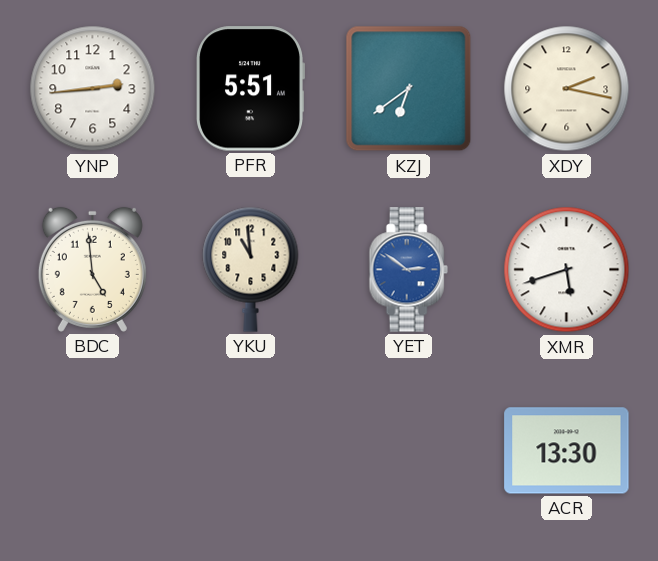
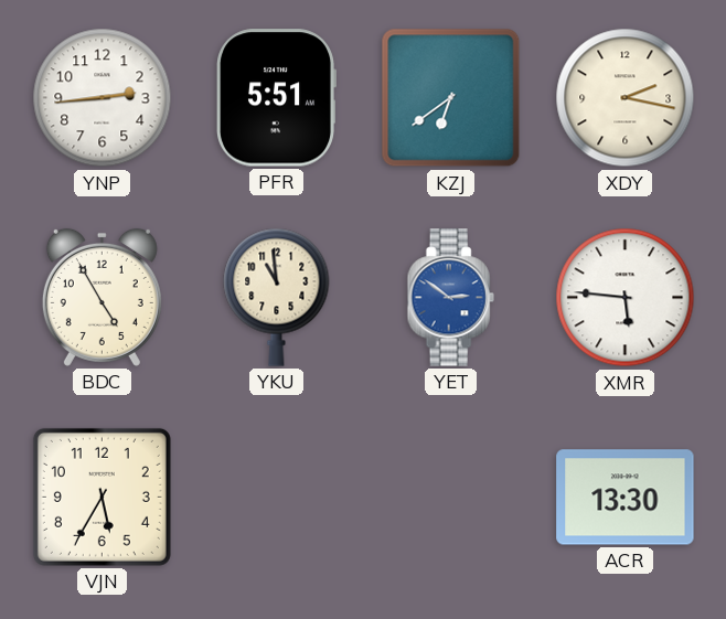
BDC: 4:59 -> 4:55 (102, 297)
XMR: 5:42 -> 5:46 (626, 298)
VJN: none -> 5:35 (102, 497)
